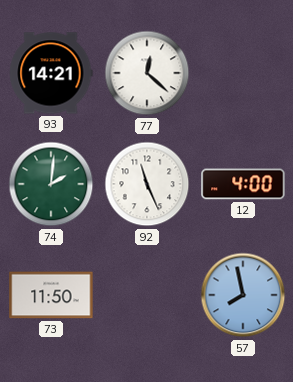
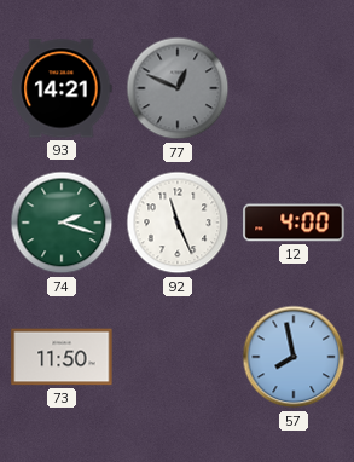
77: 12:22 -> 12:49 (178, 88)
77 dial: white -> grey (178, 88)
74: 2:01 -> 2:18 (62, 223)
